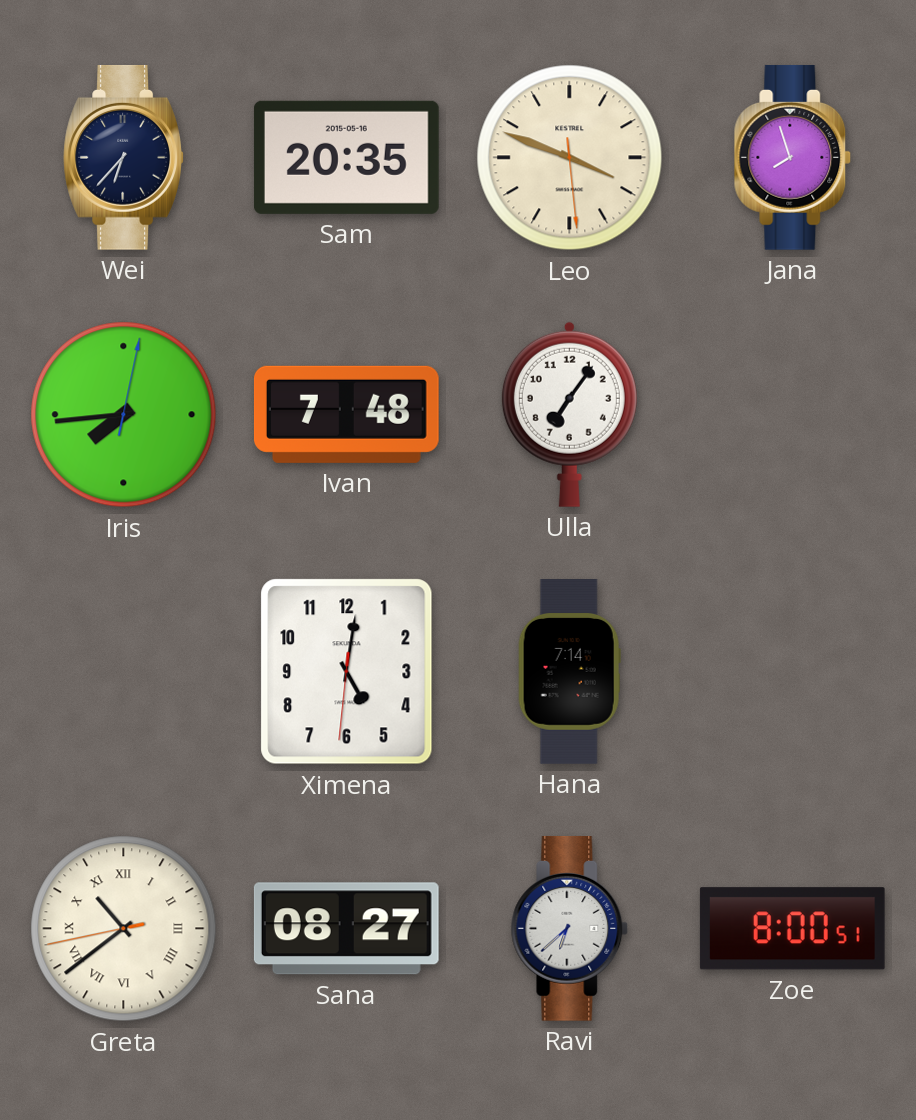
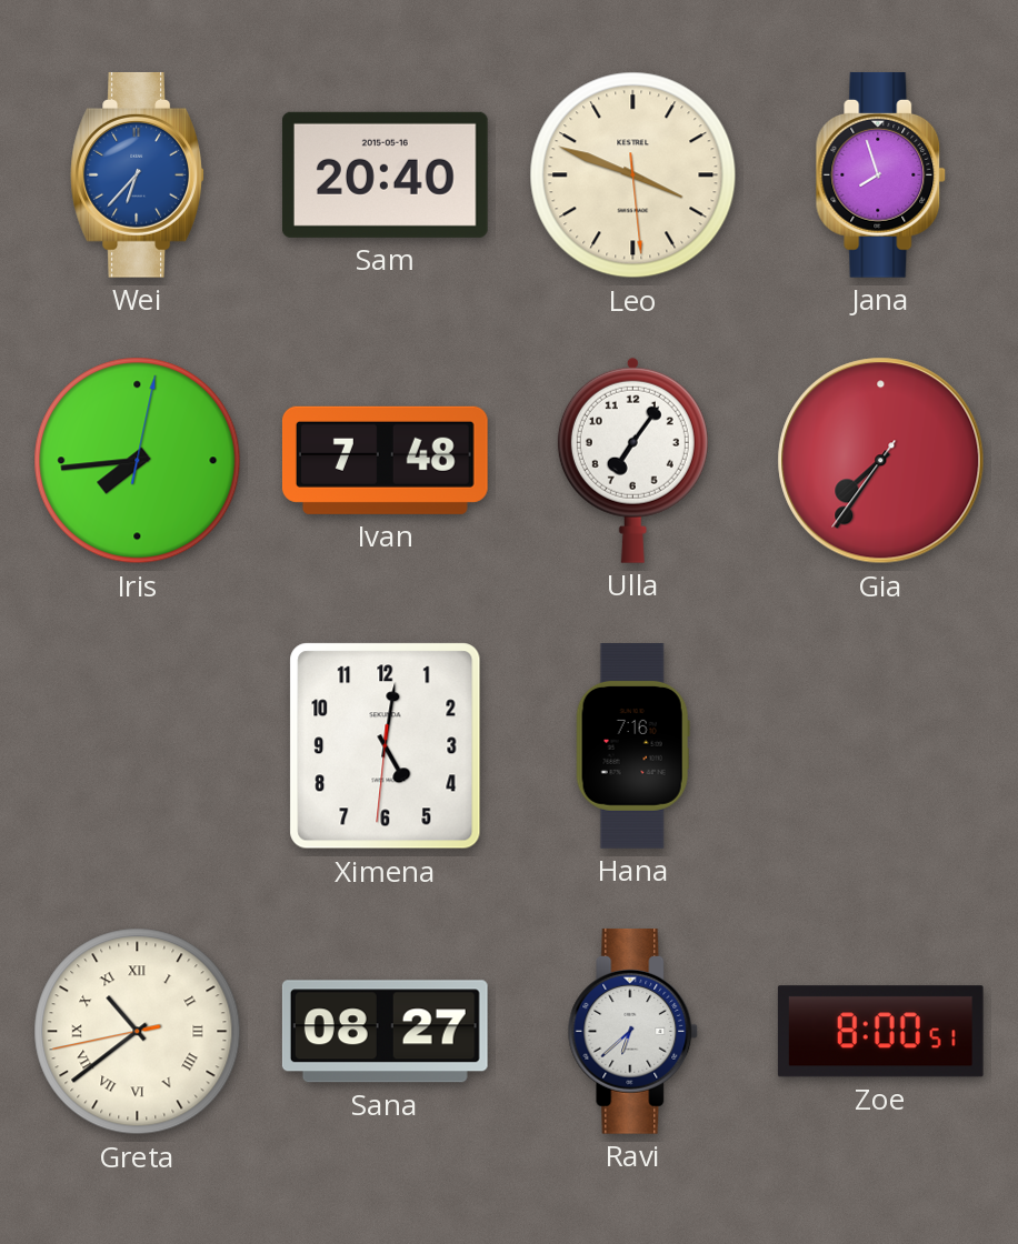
Wei dial: navy -> blue (137, 174)
Sam: 20:35 -> 20:40 (385, 174)
Gia: none -> 7:35 (881, 461)
Hana: 7:14 -> 7:16 (632, 746)
